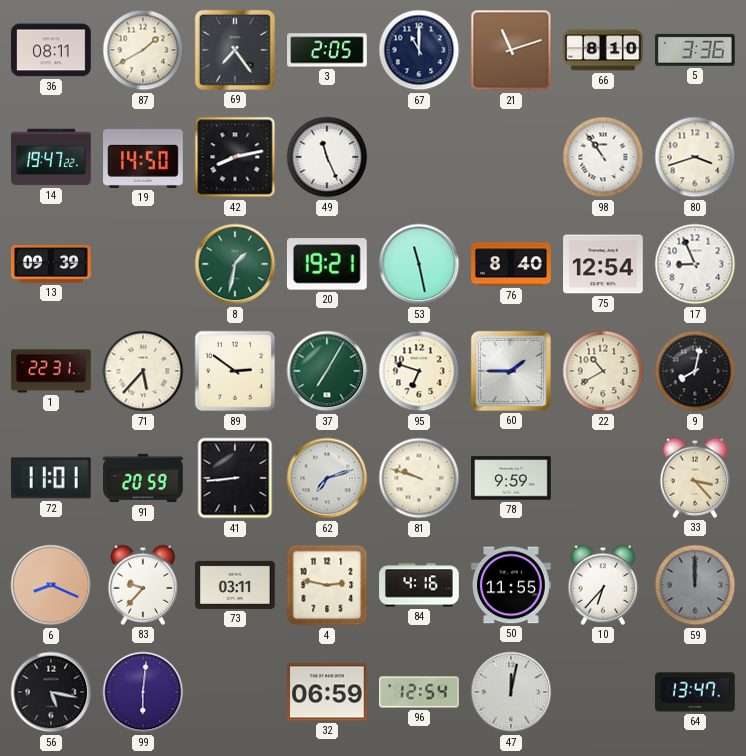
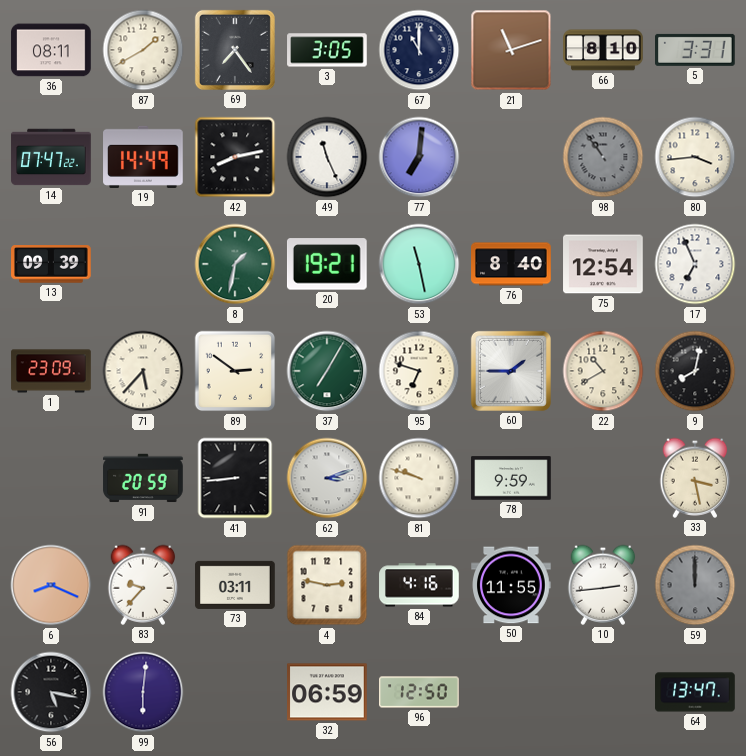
3: 2:05 -> 3:05 (327, 50)
5: 3:36 -> 3:31 (696, 50)
14: 19:47 -> 07:47 (51, 157)
19: 14:50 -> 14:49 (143, 157)
77: none -> 7:01 (419, 157)
98 dial: white -> grey (603, 157)
80: 3:42 -> 3:44 (695, 157)
17: 8:56 -> 6:56 (695, 264)
1: 22:31 -> 23:09 (51, 371)
72: 11:01 -> none (51, 478)
62: 7:12 -> 3:12 (327, 478)
33: 3:23 -> 3:28 (695, 478)
10: 6:37 -> 2:44 (603, 585)
96: 12:54 -> 12:50 (419, 692)
47: 12:02 -> none (511, 692)
